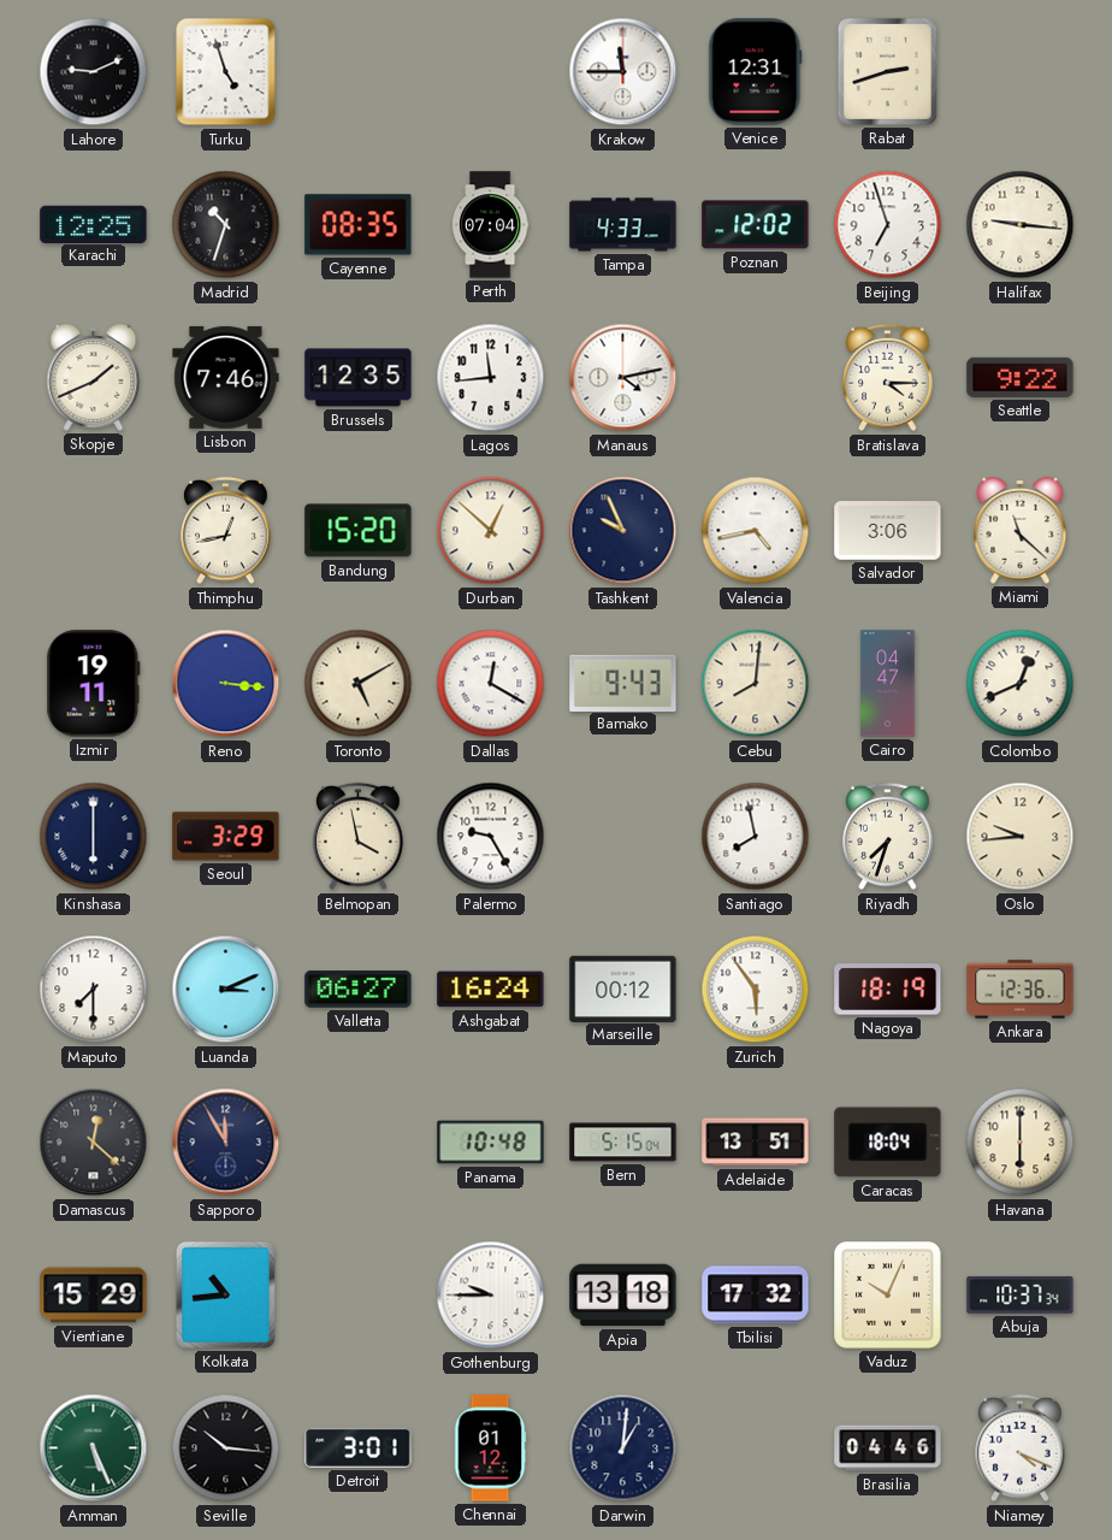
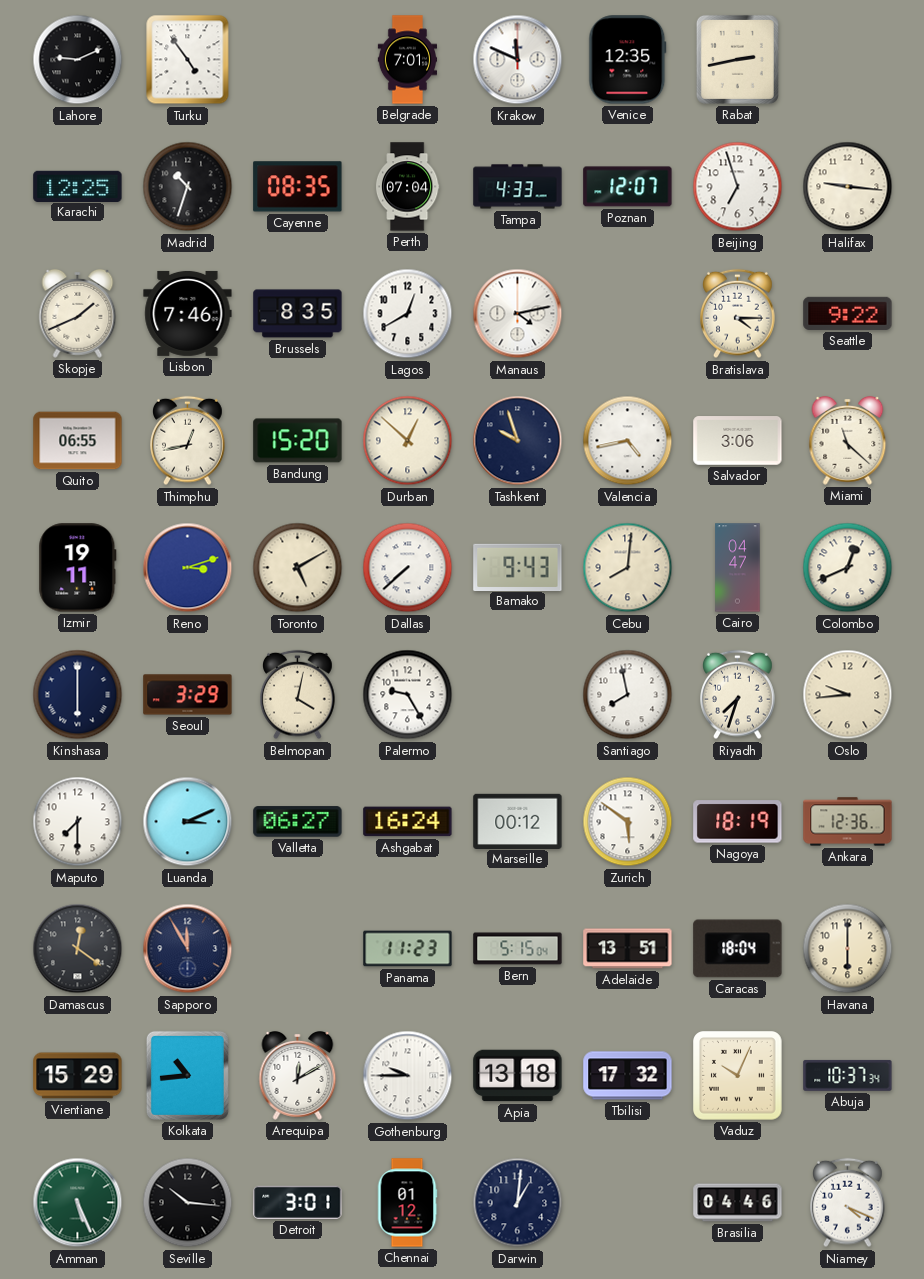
Turku: 4:57 -> 4:54 (188, 60)
Belgrade: none -> 7:01 (407, 60)
Krakow: 11:45 -> 11:49 (518, 60)
Venice: 12:31 -> 12:35 (628, 60)
Rabat: 2:42 -> 2:43 (737, 59)
Poznan: 12:02 -> 12:07 (628, 187)
Brussels: 12:35 -> 8:35 (298, 314)
Lagos: 11:44 -> 12:40 (408, 314)
Quito: none -> 06:55 (78, 441)
Tashkent: 9:56 -> 9:57 (518, 441)
Reno: 3:16 -> 3:12 (188, 568)
Dallas: 12:20 -> 7:38 (408, 568)
Belmopan: 3:58 -> 4:02 (298, 695)
Zurich: 5:54 -> 5:51 (628, 822)
Damascus: 12:22 -> 12:21 (78, 949)
Panama: 10:48 -> 11:23 (408, 949)
Arequipa: none -> 12:10 (298, 1075)
